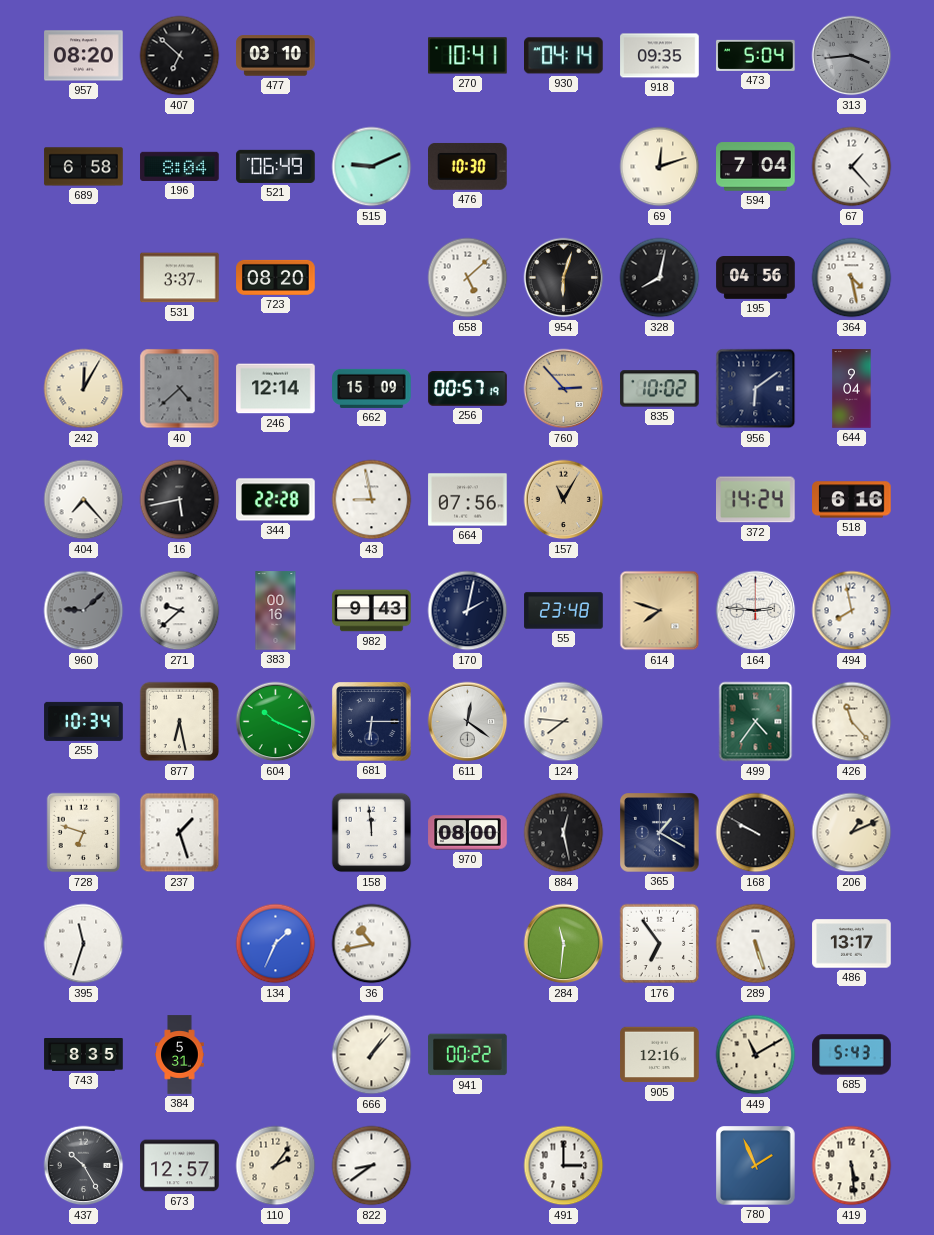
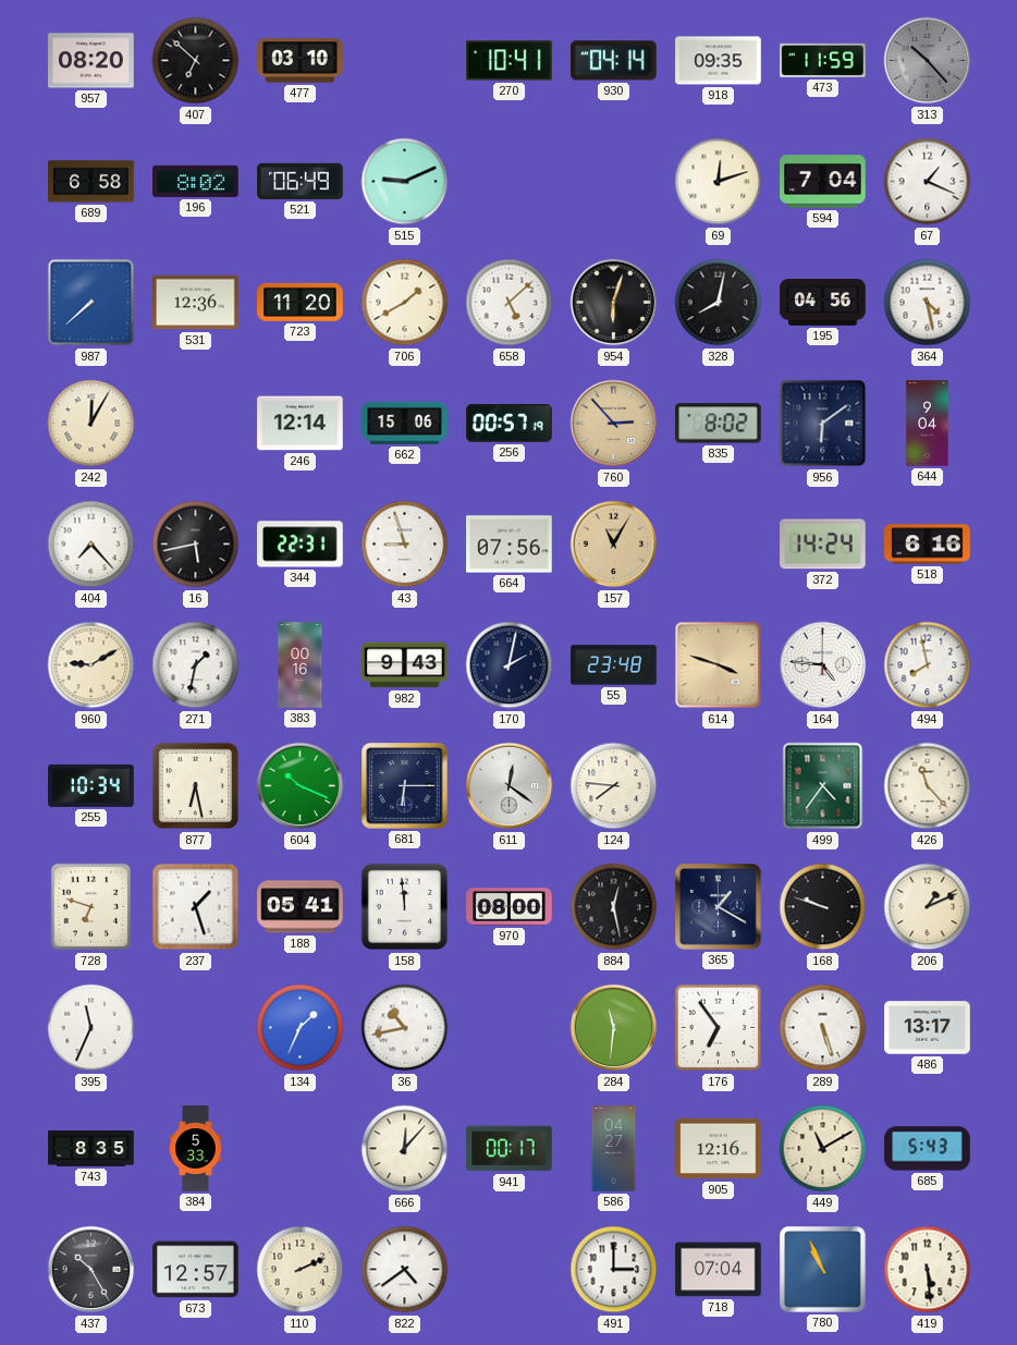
473: 5:04 -> 11:59 (823, 60)
313: 3:44 -> 10:23 (928, 61)
196: 8:04 -> 8:02 (196, 181)
476: 10:30 -> none (468, 166)
67: 1:23 -> 1:19 (928, 182)
987: none -> 7:38 (91, 303)
531: 3:37 -> 12:36 (196, 303)
723: 08:20 -> 11:20 (301, 302)
706: none -> 1:40 (405, 303)
40: 4:38 -> none (180, 389)
662: 15:09 -> 15:06 (405, 423)
835: 10:02 -> 8:02 (719, 424)
344: 22:28 -> 22:31 (301, 545)
43: 8:58 -> 8:57 (405, 545)
960: 9:08 -> 9:10 (91, 665)
960 dial: grey -> cream (91, 665)
271: 9:38 -> 1:32 (196, 665)
614: 7:48 -> 3:48 (719, 665)
164: 2:46 -> 4:46 (823, 665)
188: none -> 05:41 (301, 907)
168: 9:50 -> 9:48 (823, 907)
395: 11:33 -> 11:34 (91, 1028)
384: 5:31 -> 5:33 (196, 1149)
666: 1:07 -> 12:07 (405, 1149)
941: 00:22 -> 00:17 (510, 1149)
586: none -> 04:27 (614, 1149)
110: 2:06 -> 2:11 (301, 1270)
822: 8:39 -> 4:39 (405, 1270)
718: none -> 07:04 (719, 1270)
780: 1:56 -> 10:56 (823, 1270)
